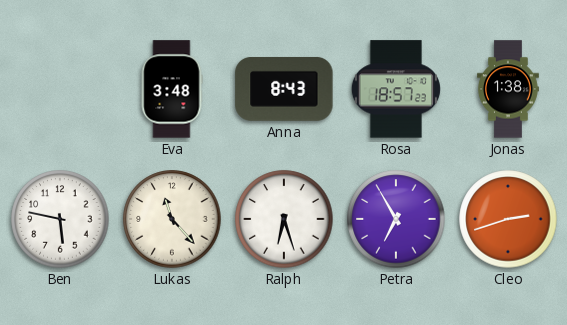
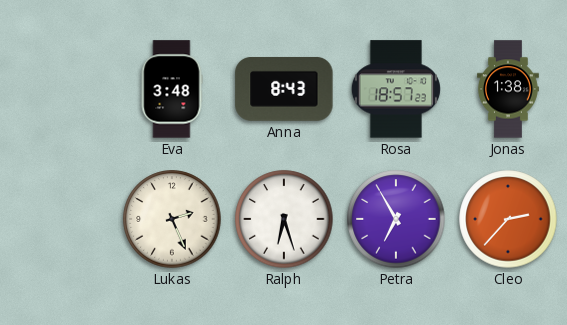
Ben: 5:47 -> none (60, 219)
Lukas: 11:23 -> 2:26 (172, 219)
Cleo: 2:42 -> 2:37 (508, 219)
